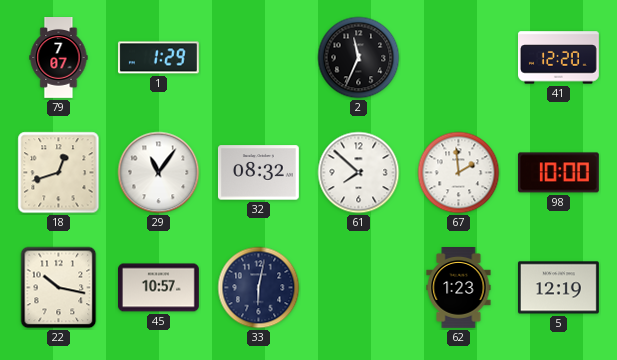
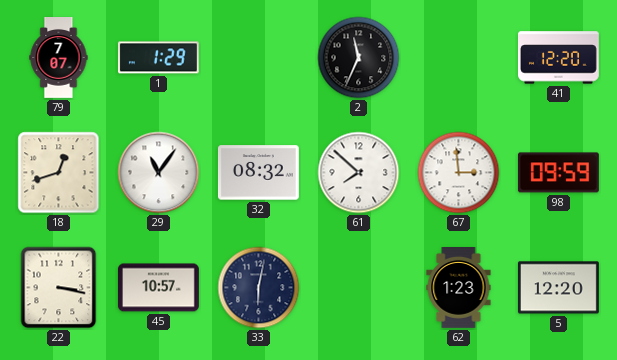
67: 1:59 -> 2:59 (459, 173)
98: 10:00 -> 09:59 (558, 173)
22: 10:17 -> 3:17 (59, 288)
5: 12:19 -> 12:20 (558, 288)
